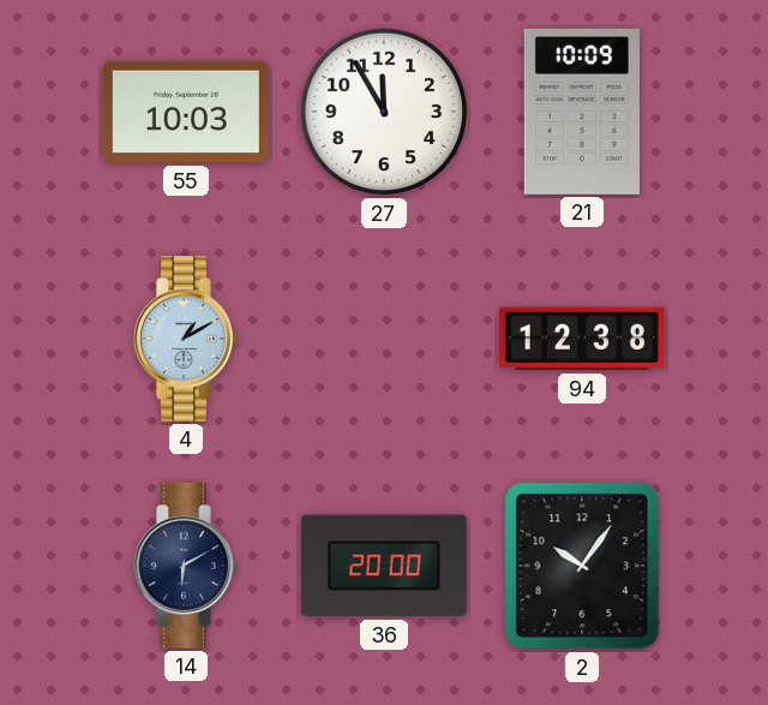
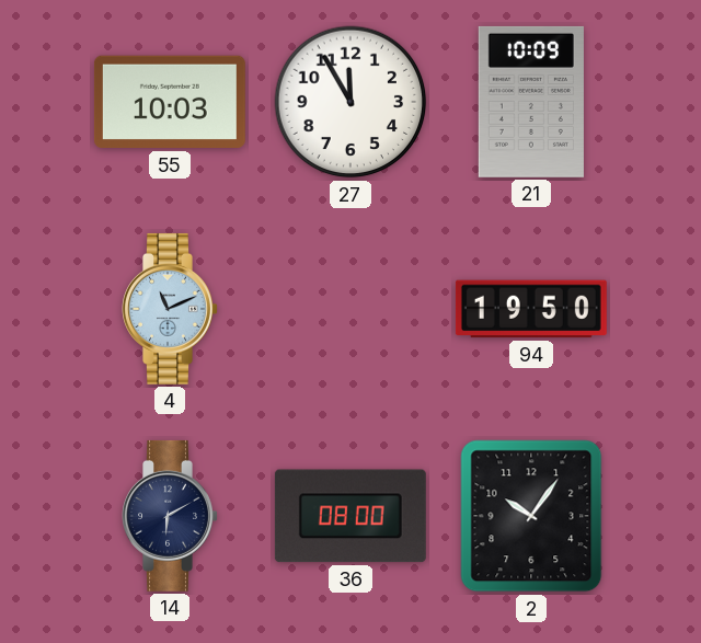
4: 1:10 -> 11:11 (170, 309)
94: 12:38 -> 19:50 (531, 309)
36: 20:00 -> 08:00 (350, 516)
